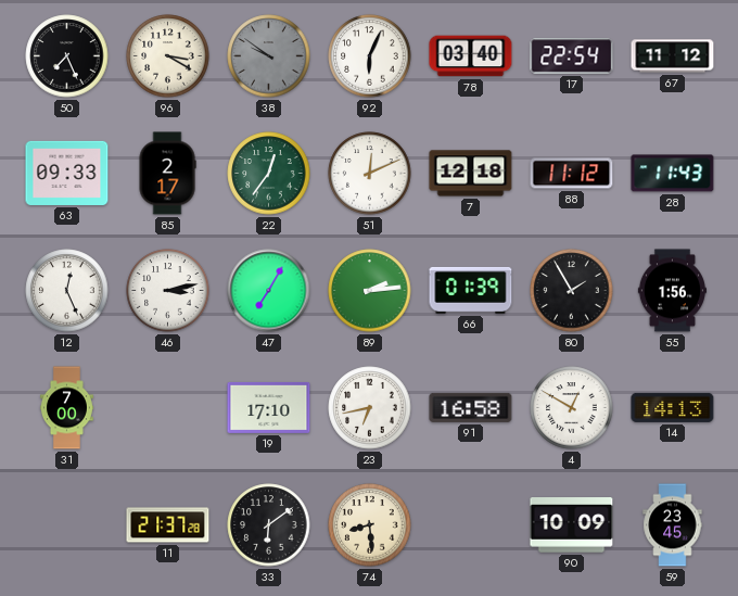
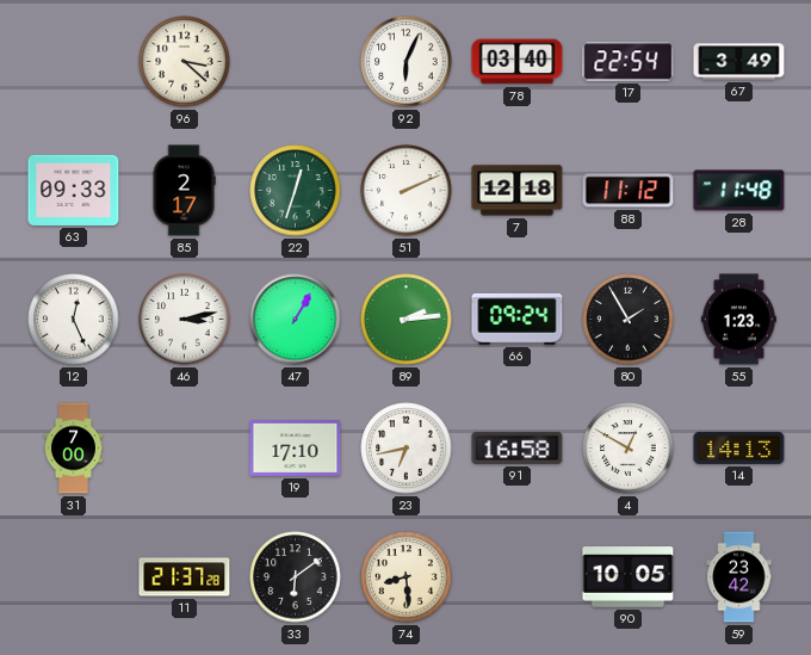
50: 7:26 -> none (67, 56)
96: 3:20 -> 3:22 (185, 62)
38: 9:51 -> none (269, 56)
67: 11:12 -> 3:49 (739, 62)
22: 12:36 -> 12:33 (296, 191)
51: 12:11 -> 2:11 (407, 191)
28: 11:43 -> 11:48 (739, 191)
47: 7:05 -> 1:05 (296, 320)
66: 01:39 -> 09:24 (518, 319)
55: 1:56 -> 1:23 (738, 320)
90: 10:09 -> 10:05 (629, 577)
59: 23:45 -> 23:42 (739, 577)
